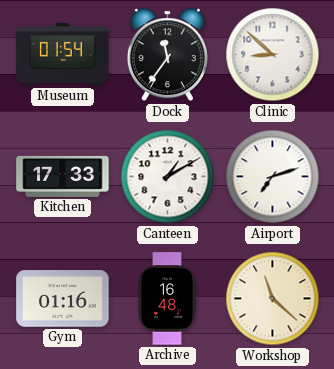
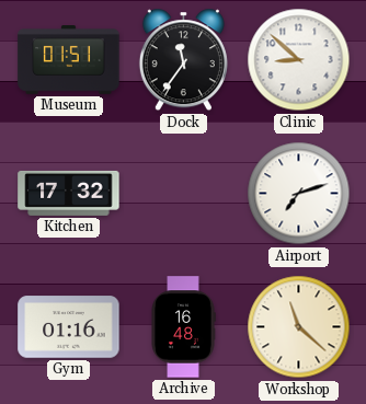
Museum: 01:54 -> 01:51 (69, 60)
Kitchen: 17:33 -> 17:32 (69, 193)
Canteen: 1:10 -> none (168, 177)
